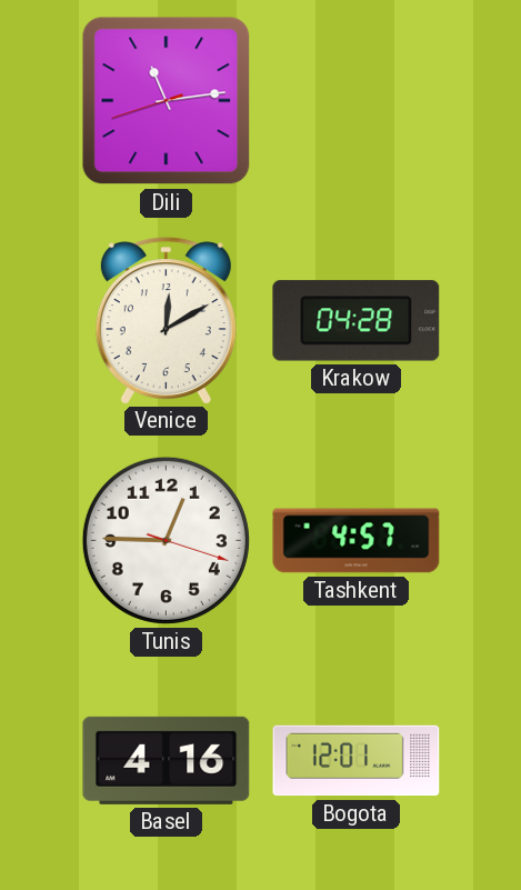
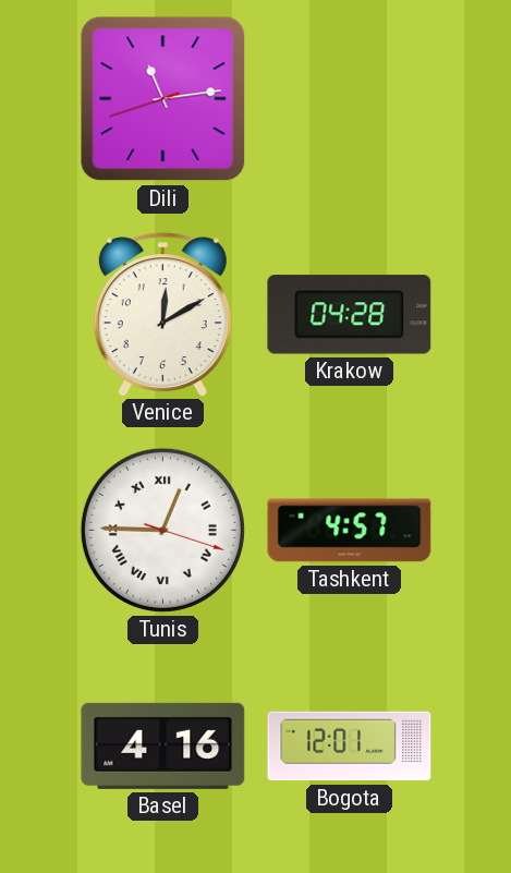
Tunis numerals: Arabic -> Roman (162, 530)
